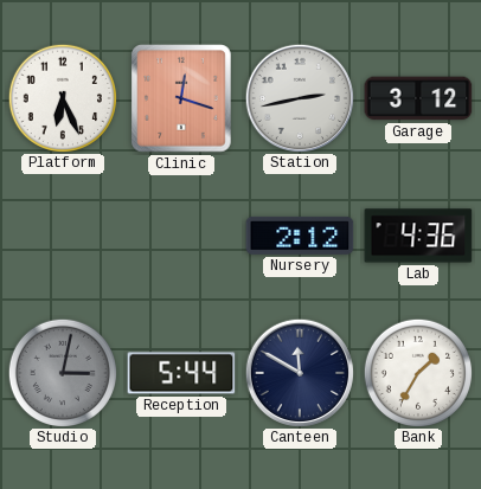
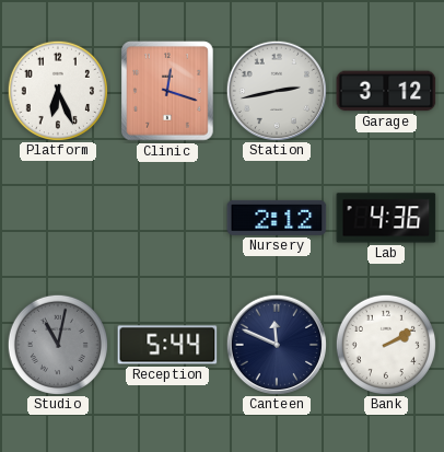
Studio: 3:02 -> 11:02 (57, 344)
Canteen: 11:50 -> 11:49 (276, 344)
Bank: 1:35 -> 2:10 (385, 344)
